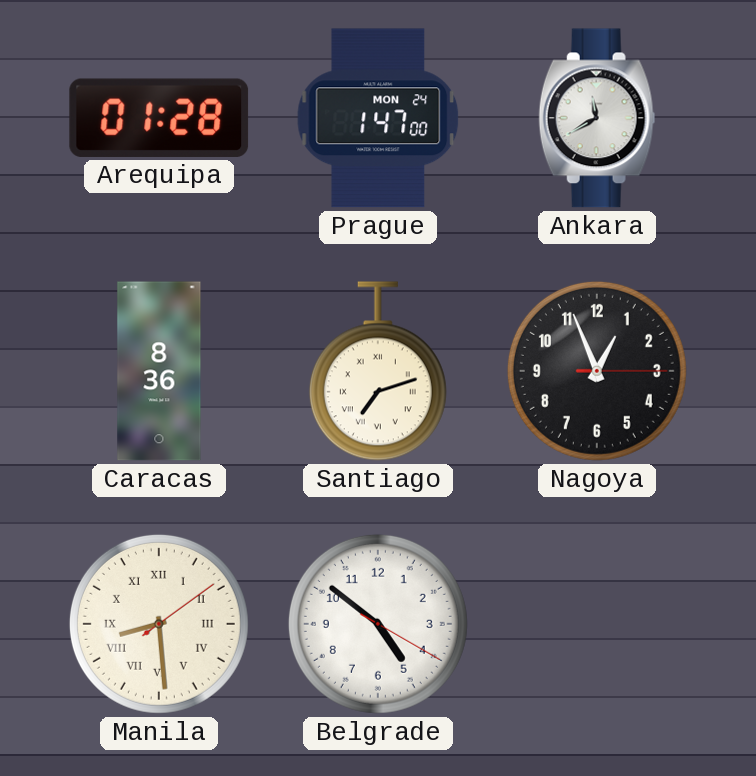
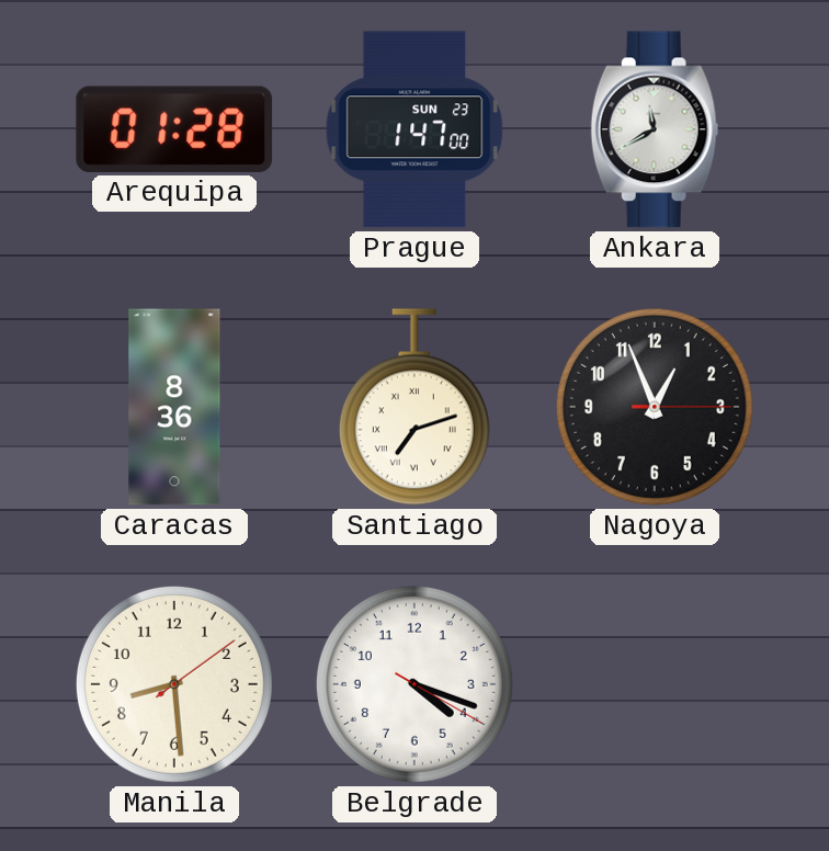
Prague date: MON 24 -> SUN 23 (414, 129)
Manila numerals: Roman -> Arabic (174, 684)
Belgrade: 4:51 -> 4:18 (414, 684)
